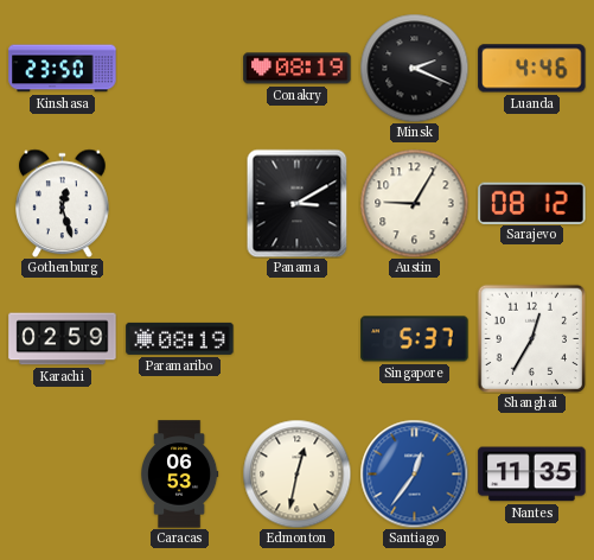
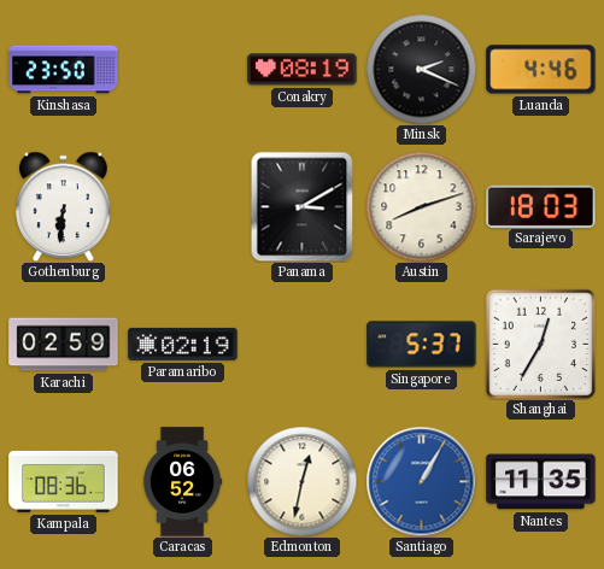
Gothenburg: 12:27 -> 6:31 (64, 206)
Austin: 9:05 -> 8:12 (421, 206)
Sarajevo: 08:12 -> 18:03 (541, 206)
Paramaribo: 08:19 -> 02:19 (183, 344)
Kampala: none -> 08:36 (64, 481)
Caracas: 06:53 -> 06:52 (182, 482)
Santiago: 12:36 -> 1:05 (421, 481)
